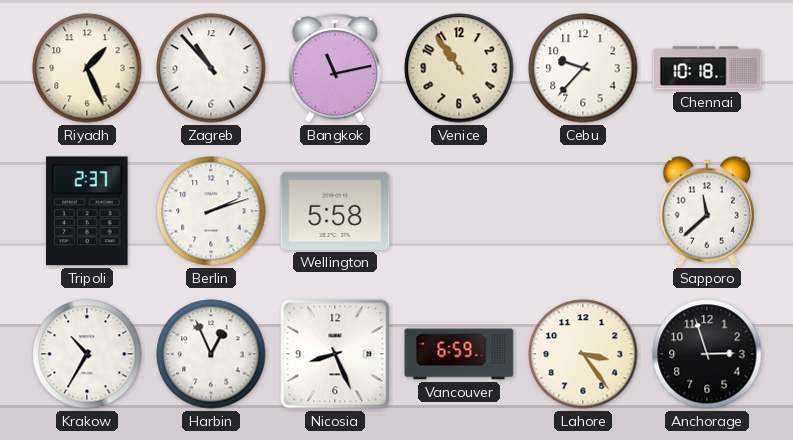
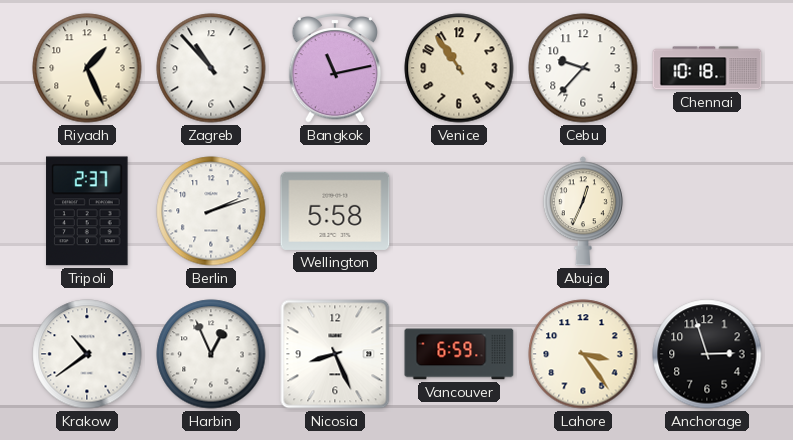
Abuja: none -> 12:34 (583, 211)
Sapporo: 11:38 -> none (706, 211)
Krakow: 10:35 -> 10:39 (87, 354)
